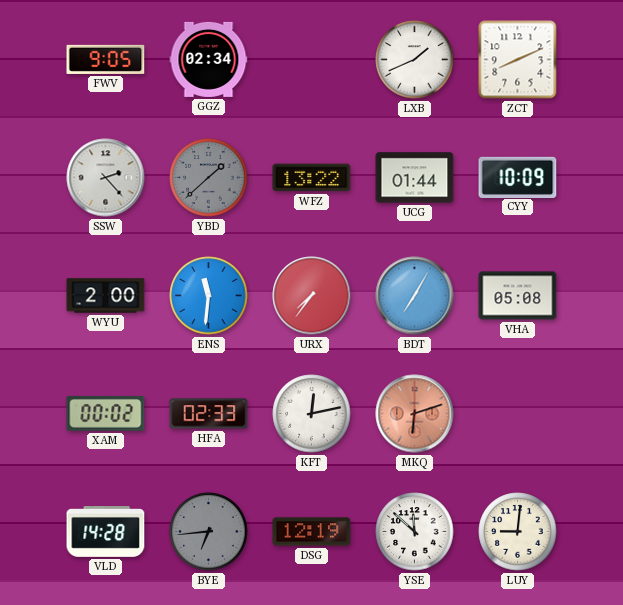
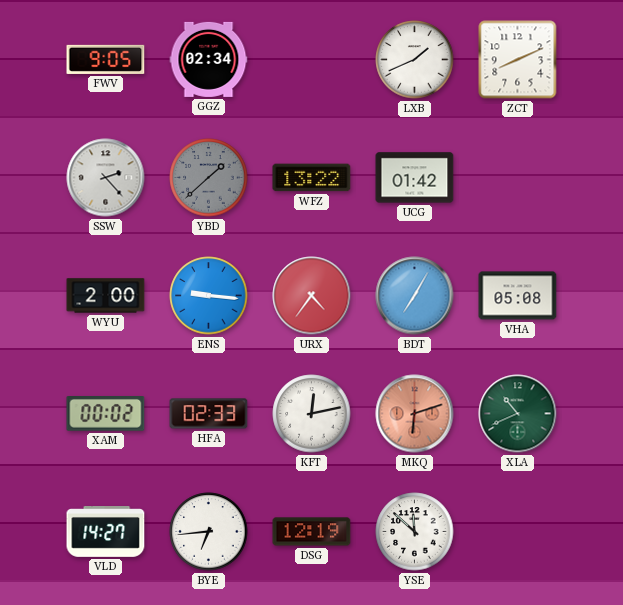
UCG: 01:44 -> 01:42 (415, 178)
CYY: 10:09 -> none (518, 177)
ENS: 11:31 -> 9:16 (209, 296)
URX: 7:36 -> 4:36 (312, 296)
XLA: none -> 10:41 (518, 414)
VLD: 14:28 -> 14:27 (106, 532)
BYE dial: grey -> white (209, 532)
LUY: 9:01 -> none (518, 532)
